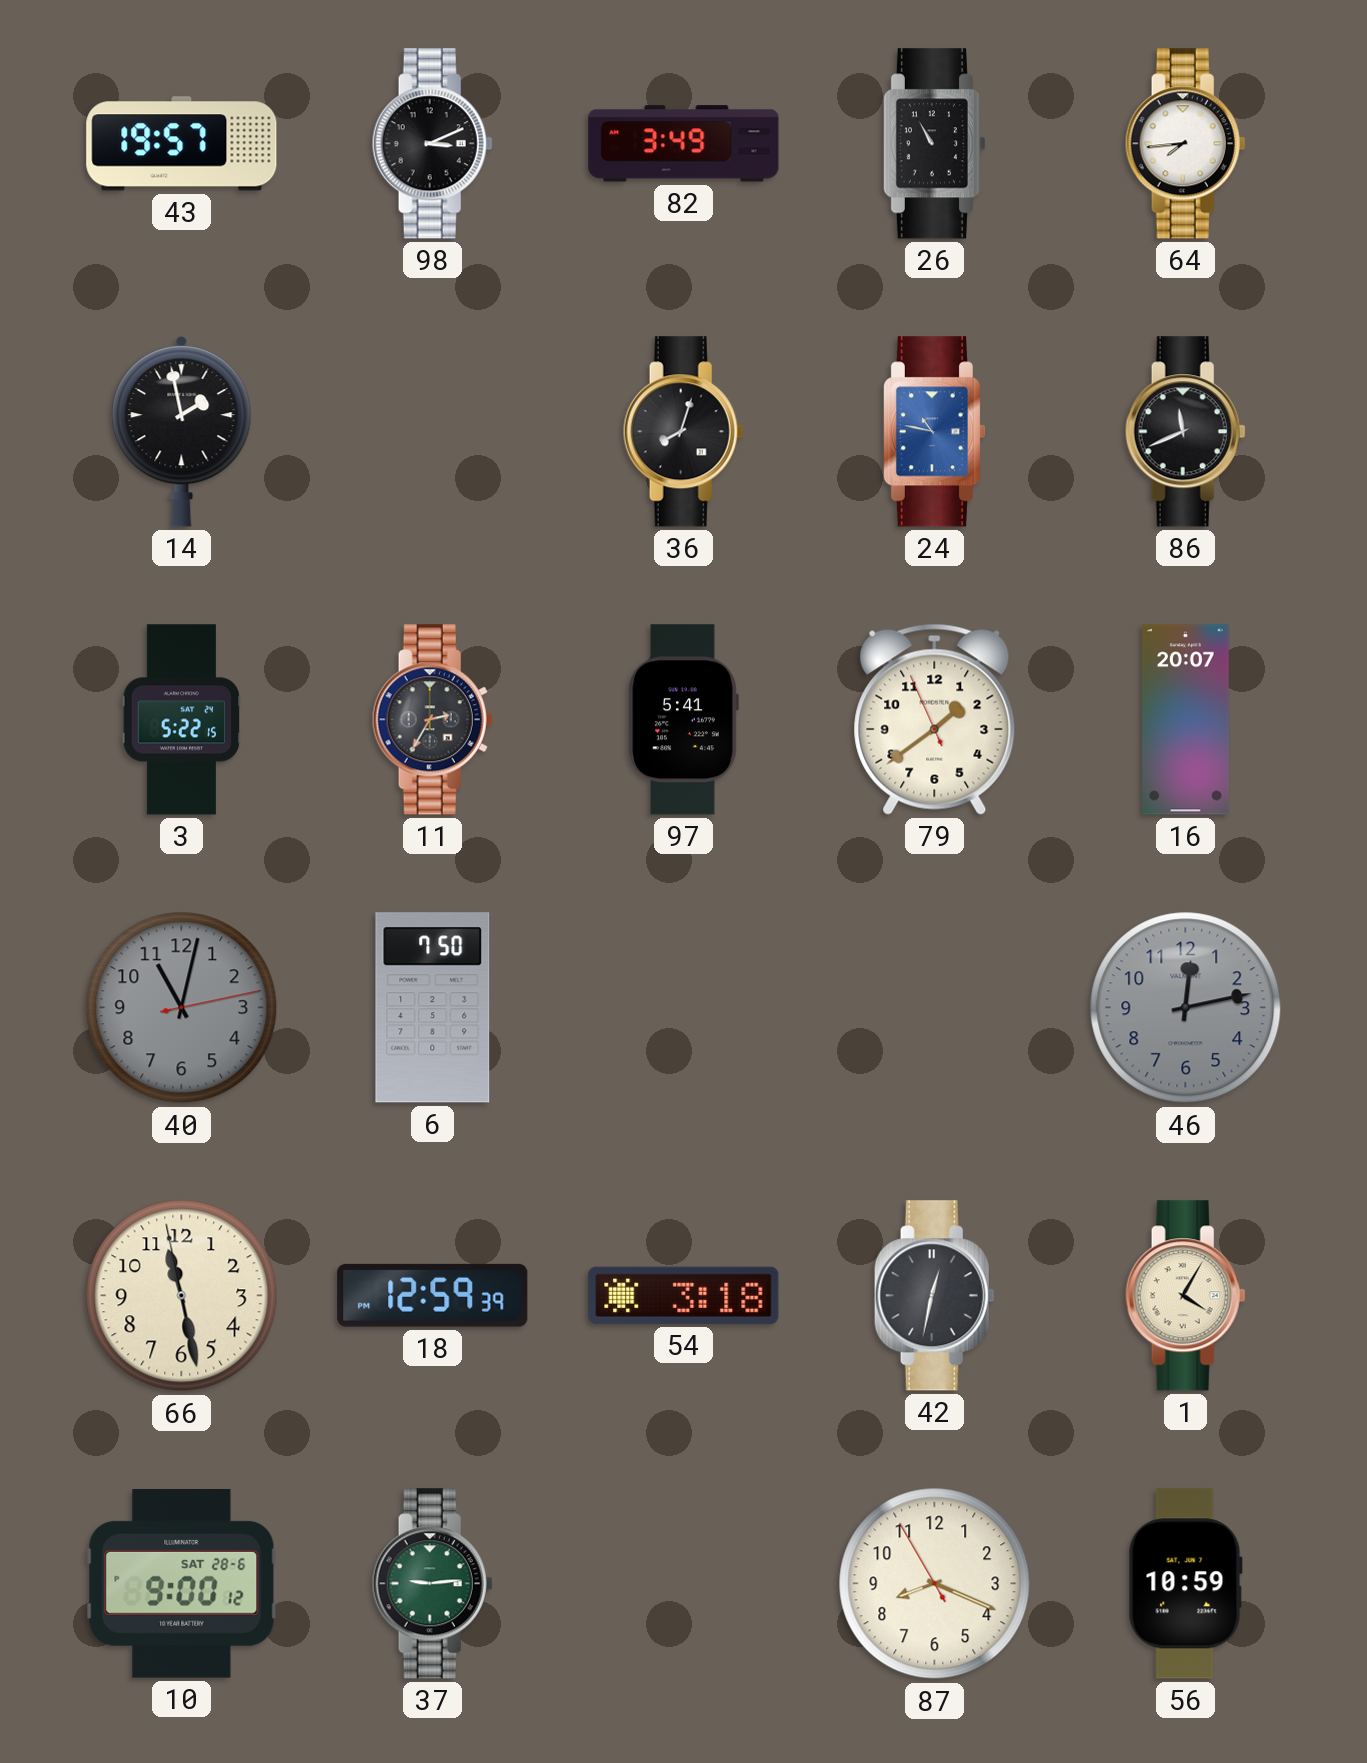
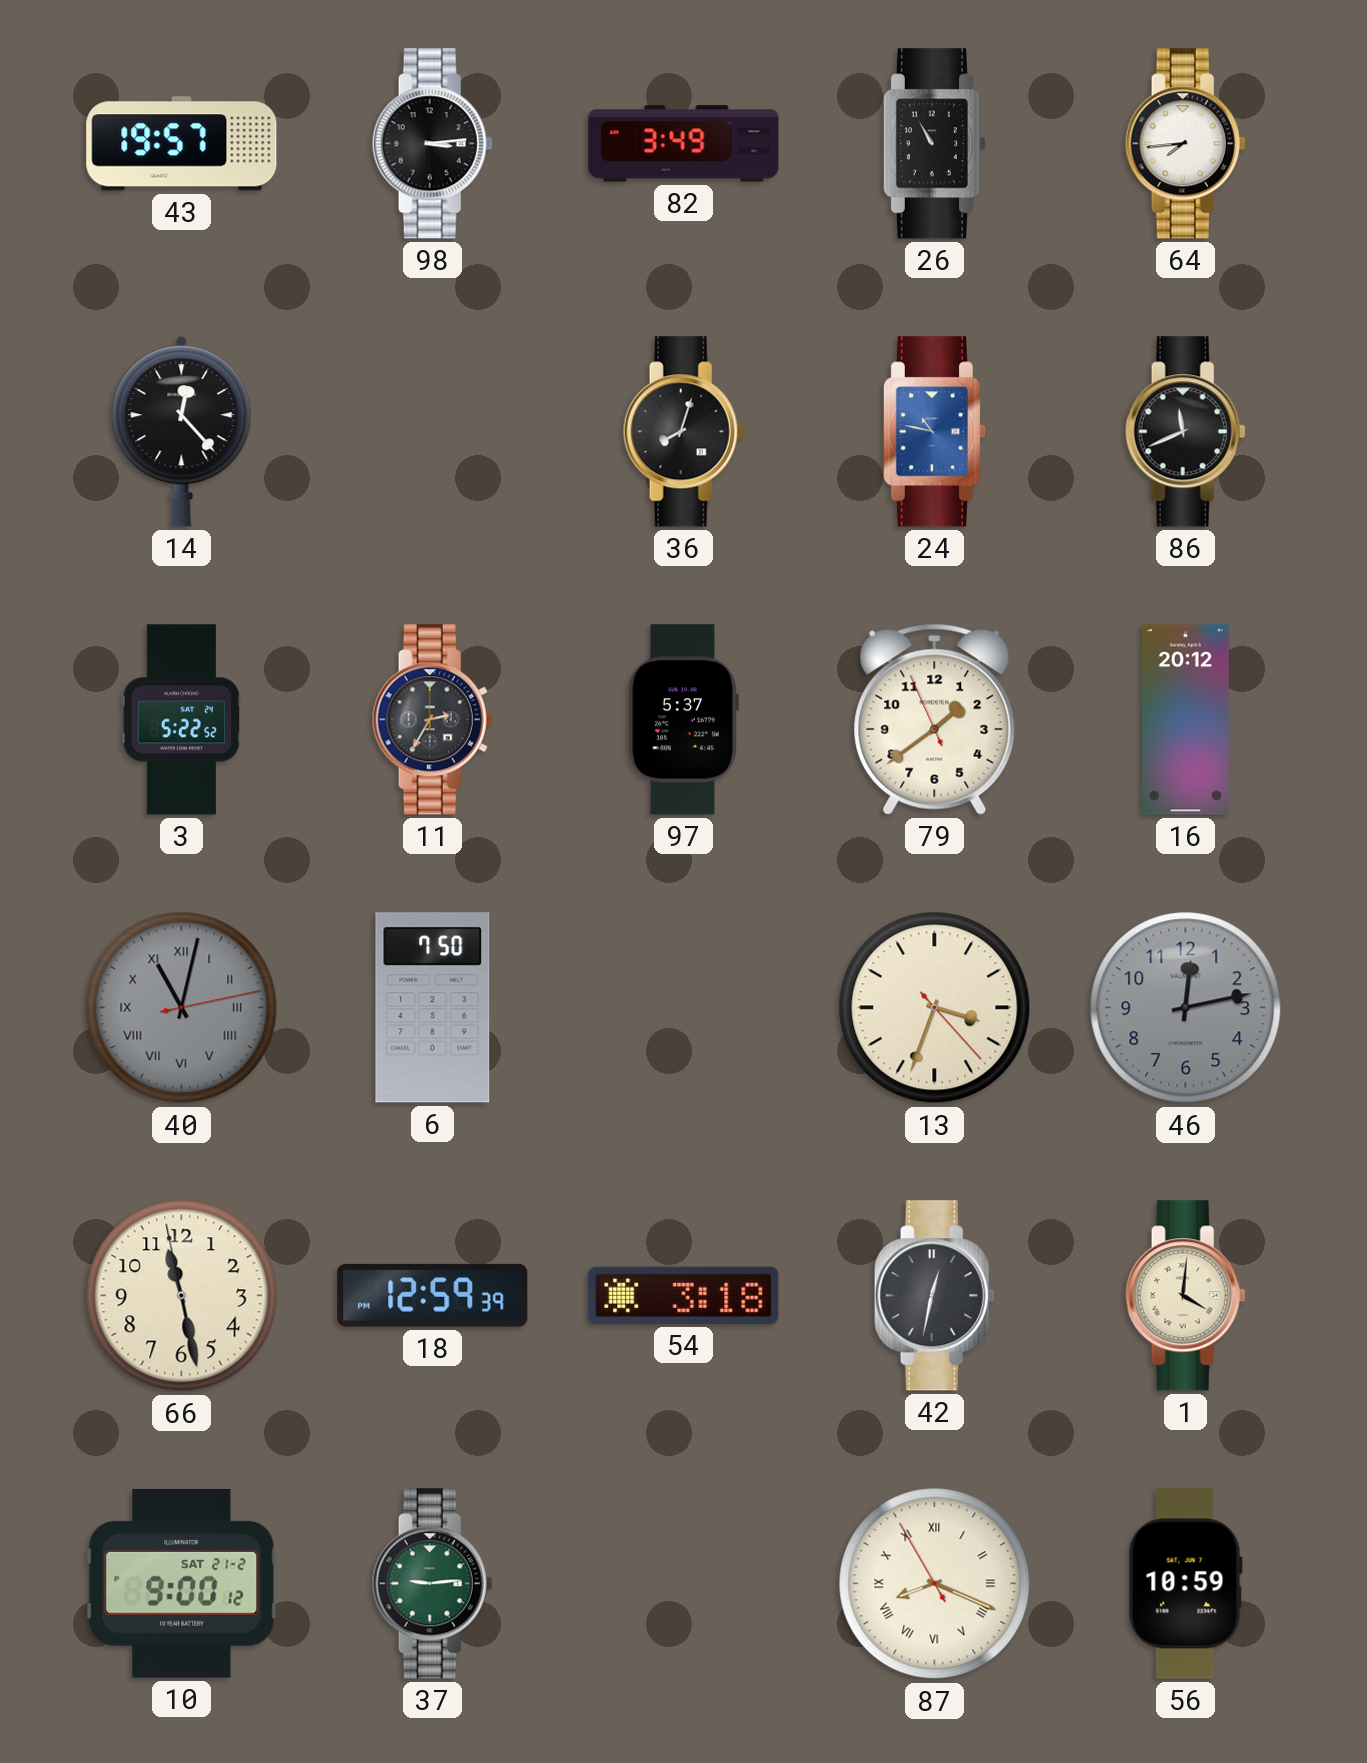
98: 3:11 -> 3:14 (432, 144)
14: 1:58 -> 12:23 (182, 431)
3: 5:22:15 -> 5:22:52 (182, 720)
97: 5:41 -> 5:37 (683, 720)
16: 20:07 -> 20:12 (1186, 720)
40 numerals: Arabic -> Roman (182, 1008)
13: none -> 3:33 (935, 1008)
1: 4:05 -> 4:01 (1185, 1296)
10 date: SAT 28-6 -> SAT 21-2 (182, 1584)
87 numerals: Arabic -> Roman (935, 1584)
